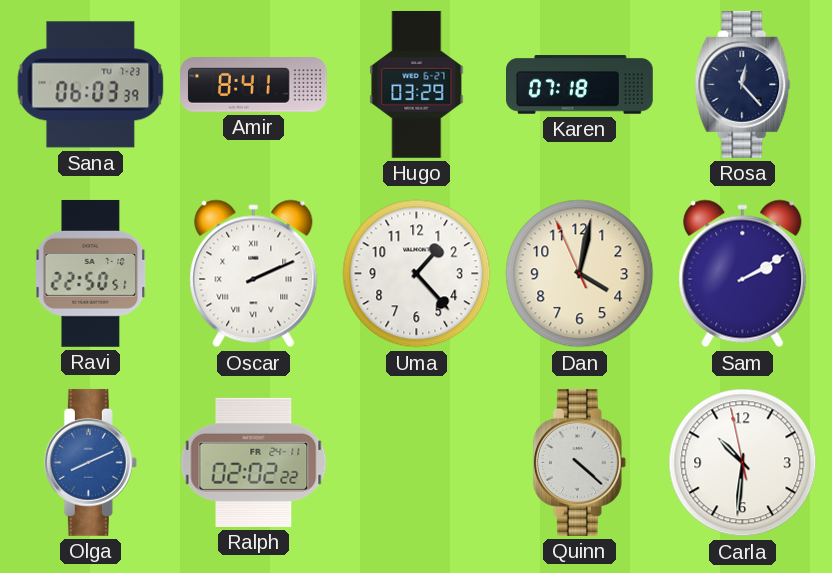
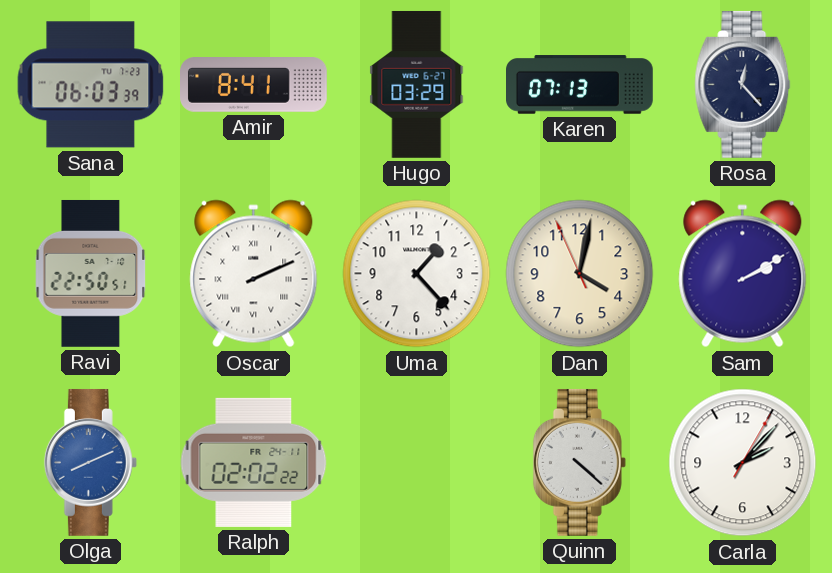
Karen: 07:18 -> 07:13 (580, 85)
Carla: 10:30 -> 2:07 (743, 463)
